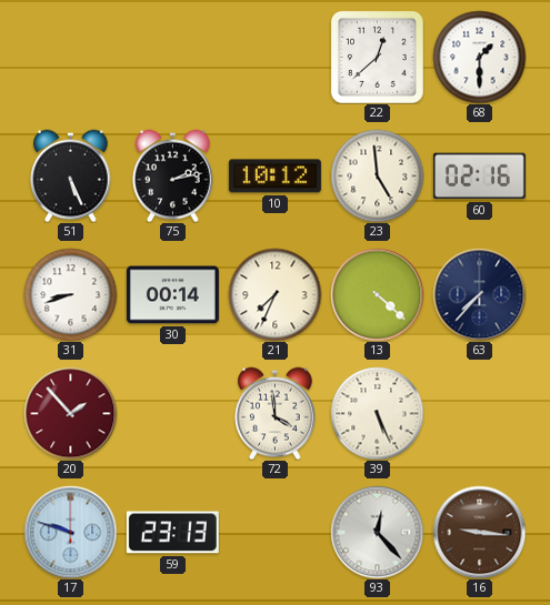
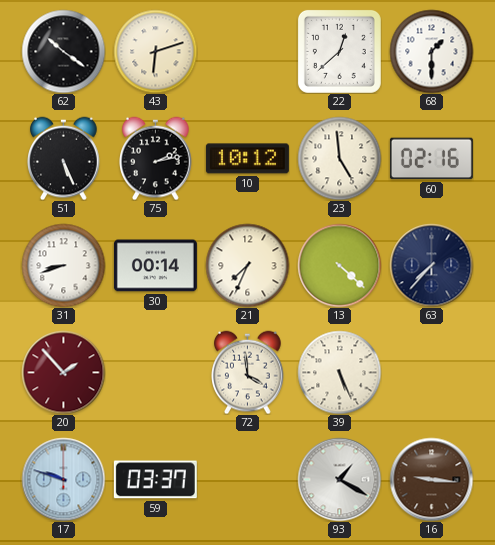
62: none -> 10:21 (63, 51)
43: none -> 6:12 (155, 51)
59: 23:13 -> 03:37 (155, 480)
93: 12:23 -> 1:20 (339, 479)
